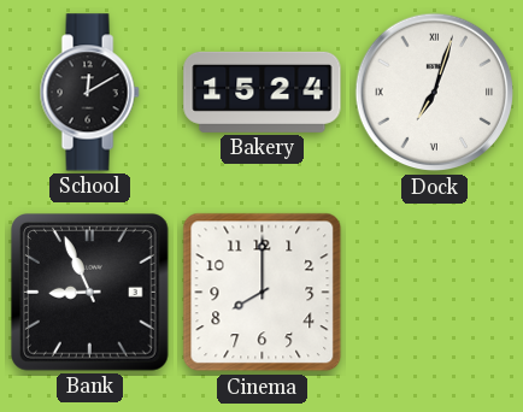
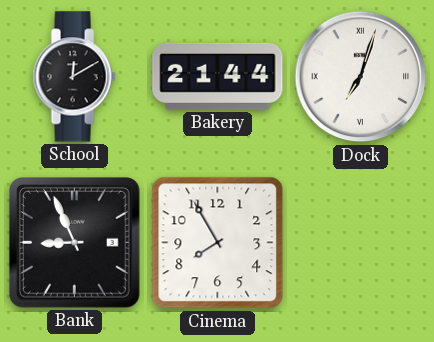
Bakery: 15:24 -> 21:44 (218, 76)
Cinema: 8:00 -> 7:55 (218, 243)
